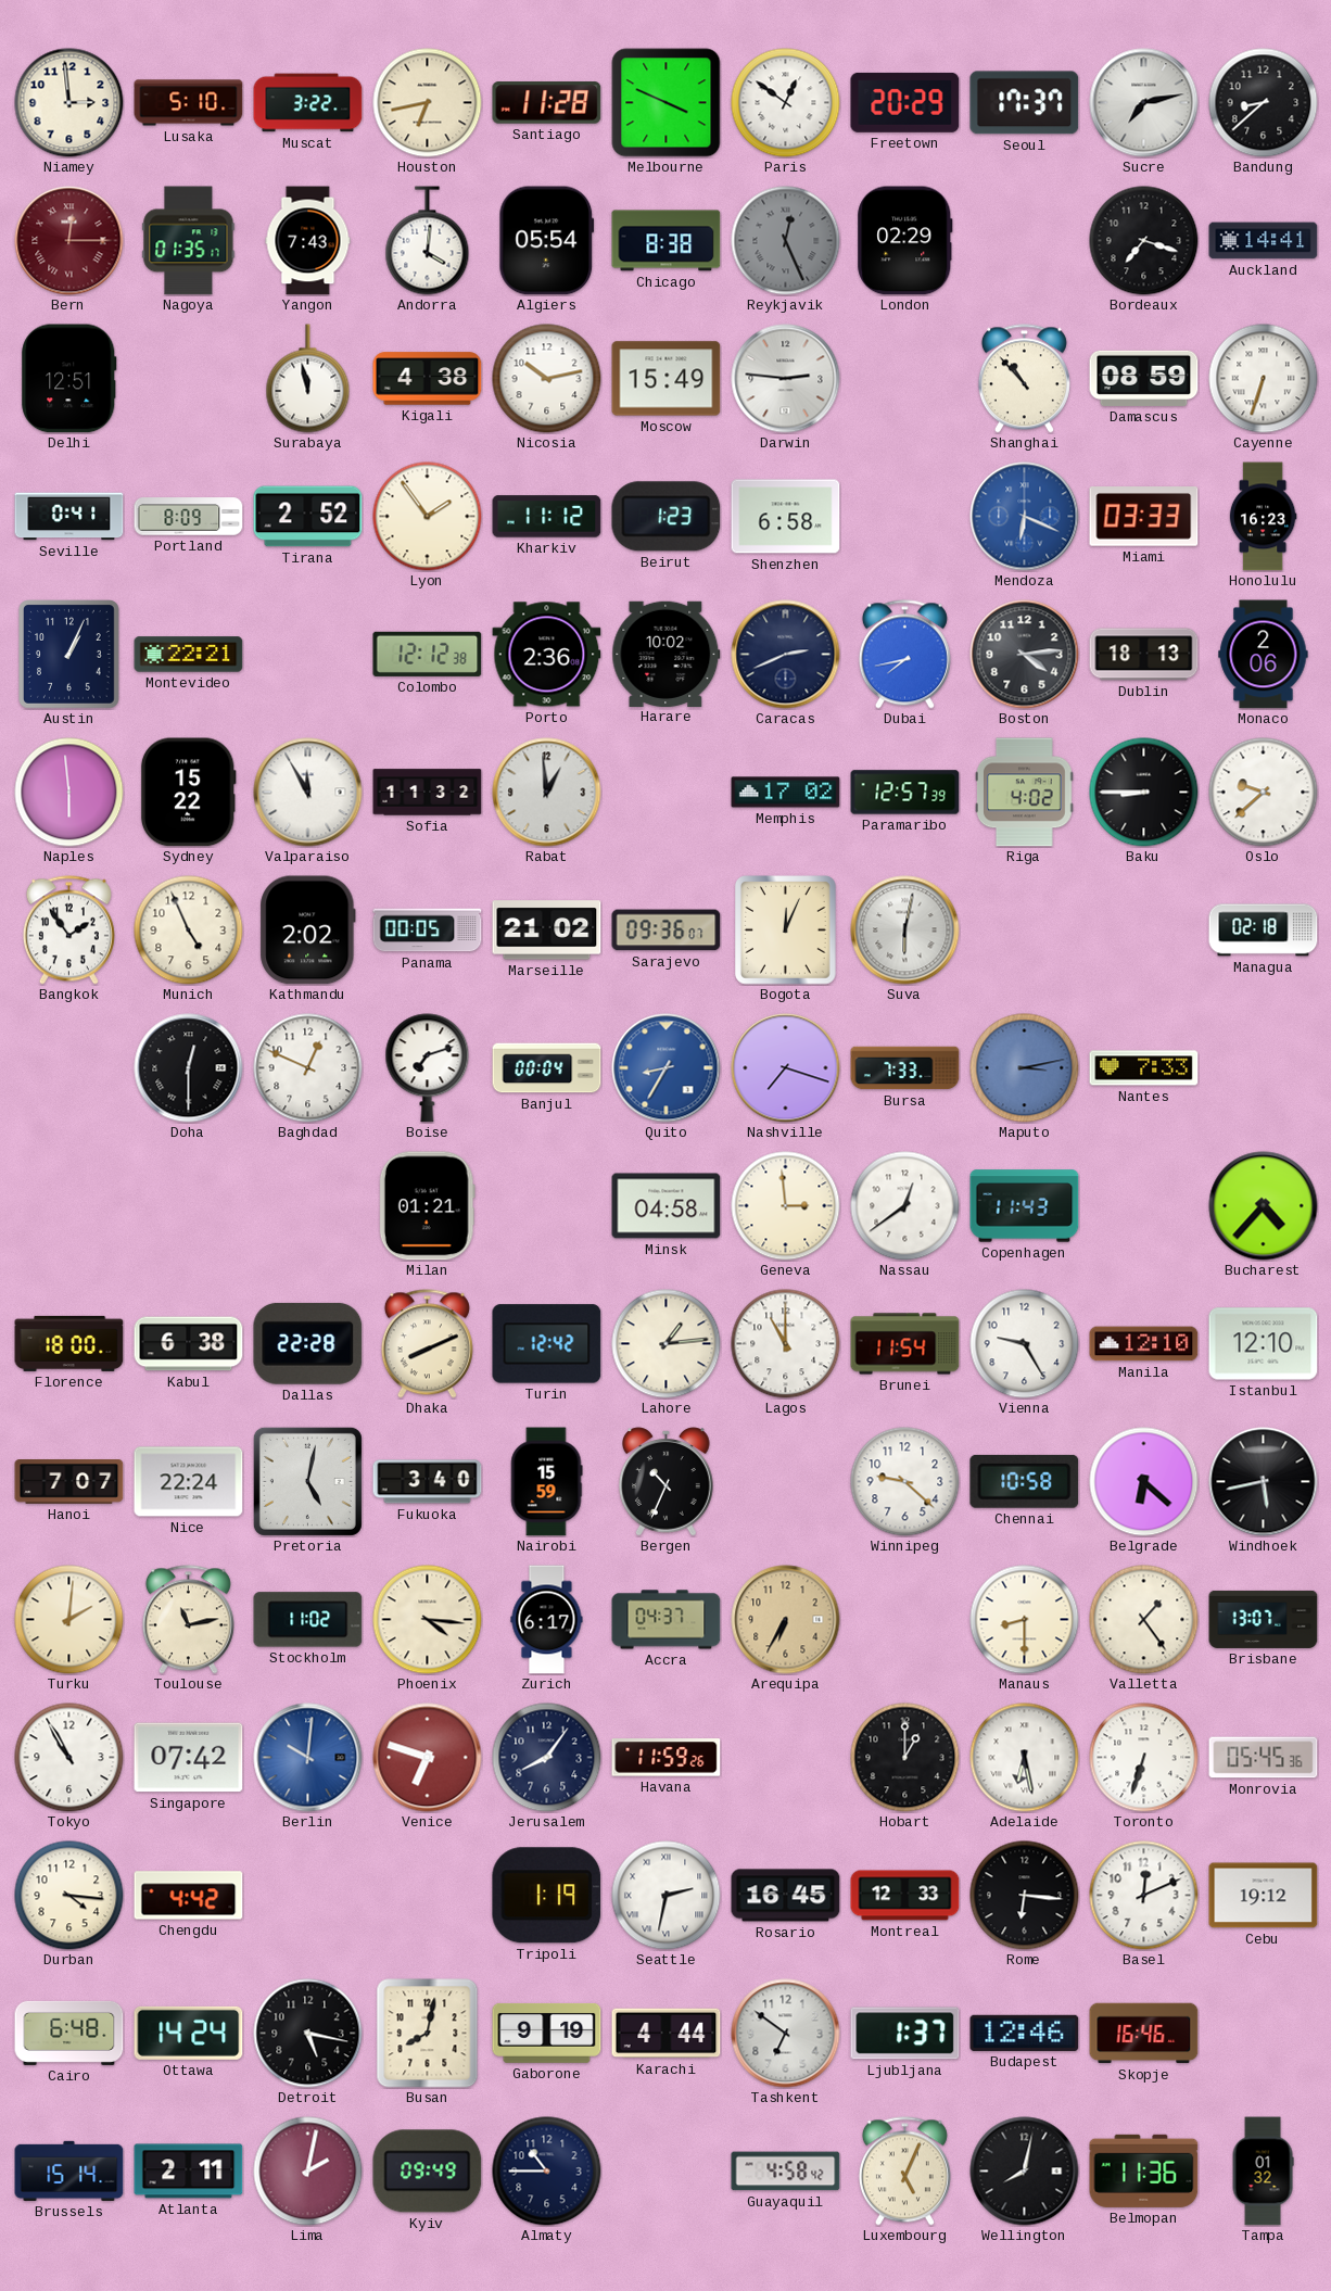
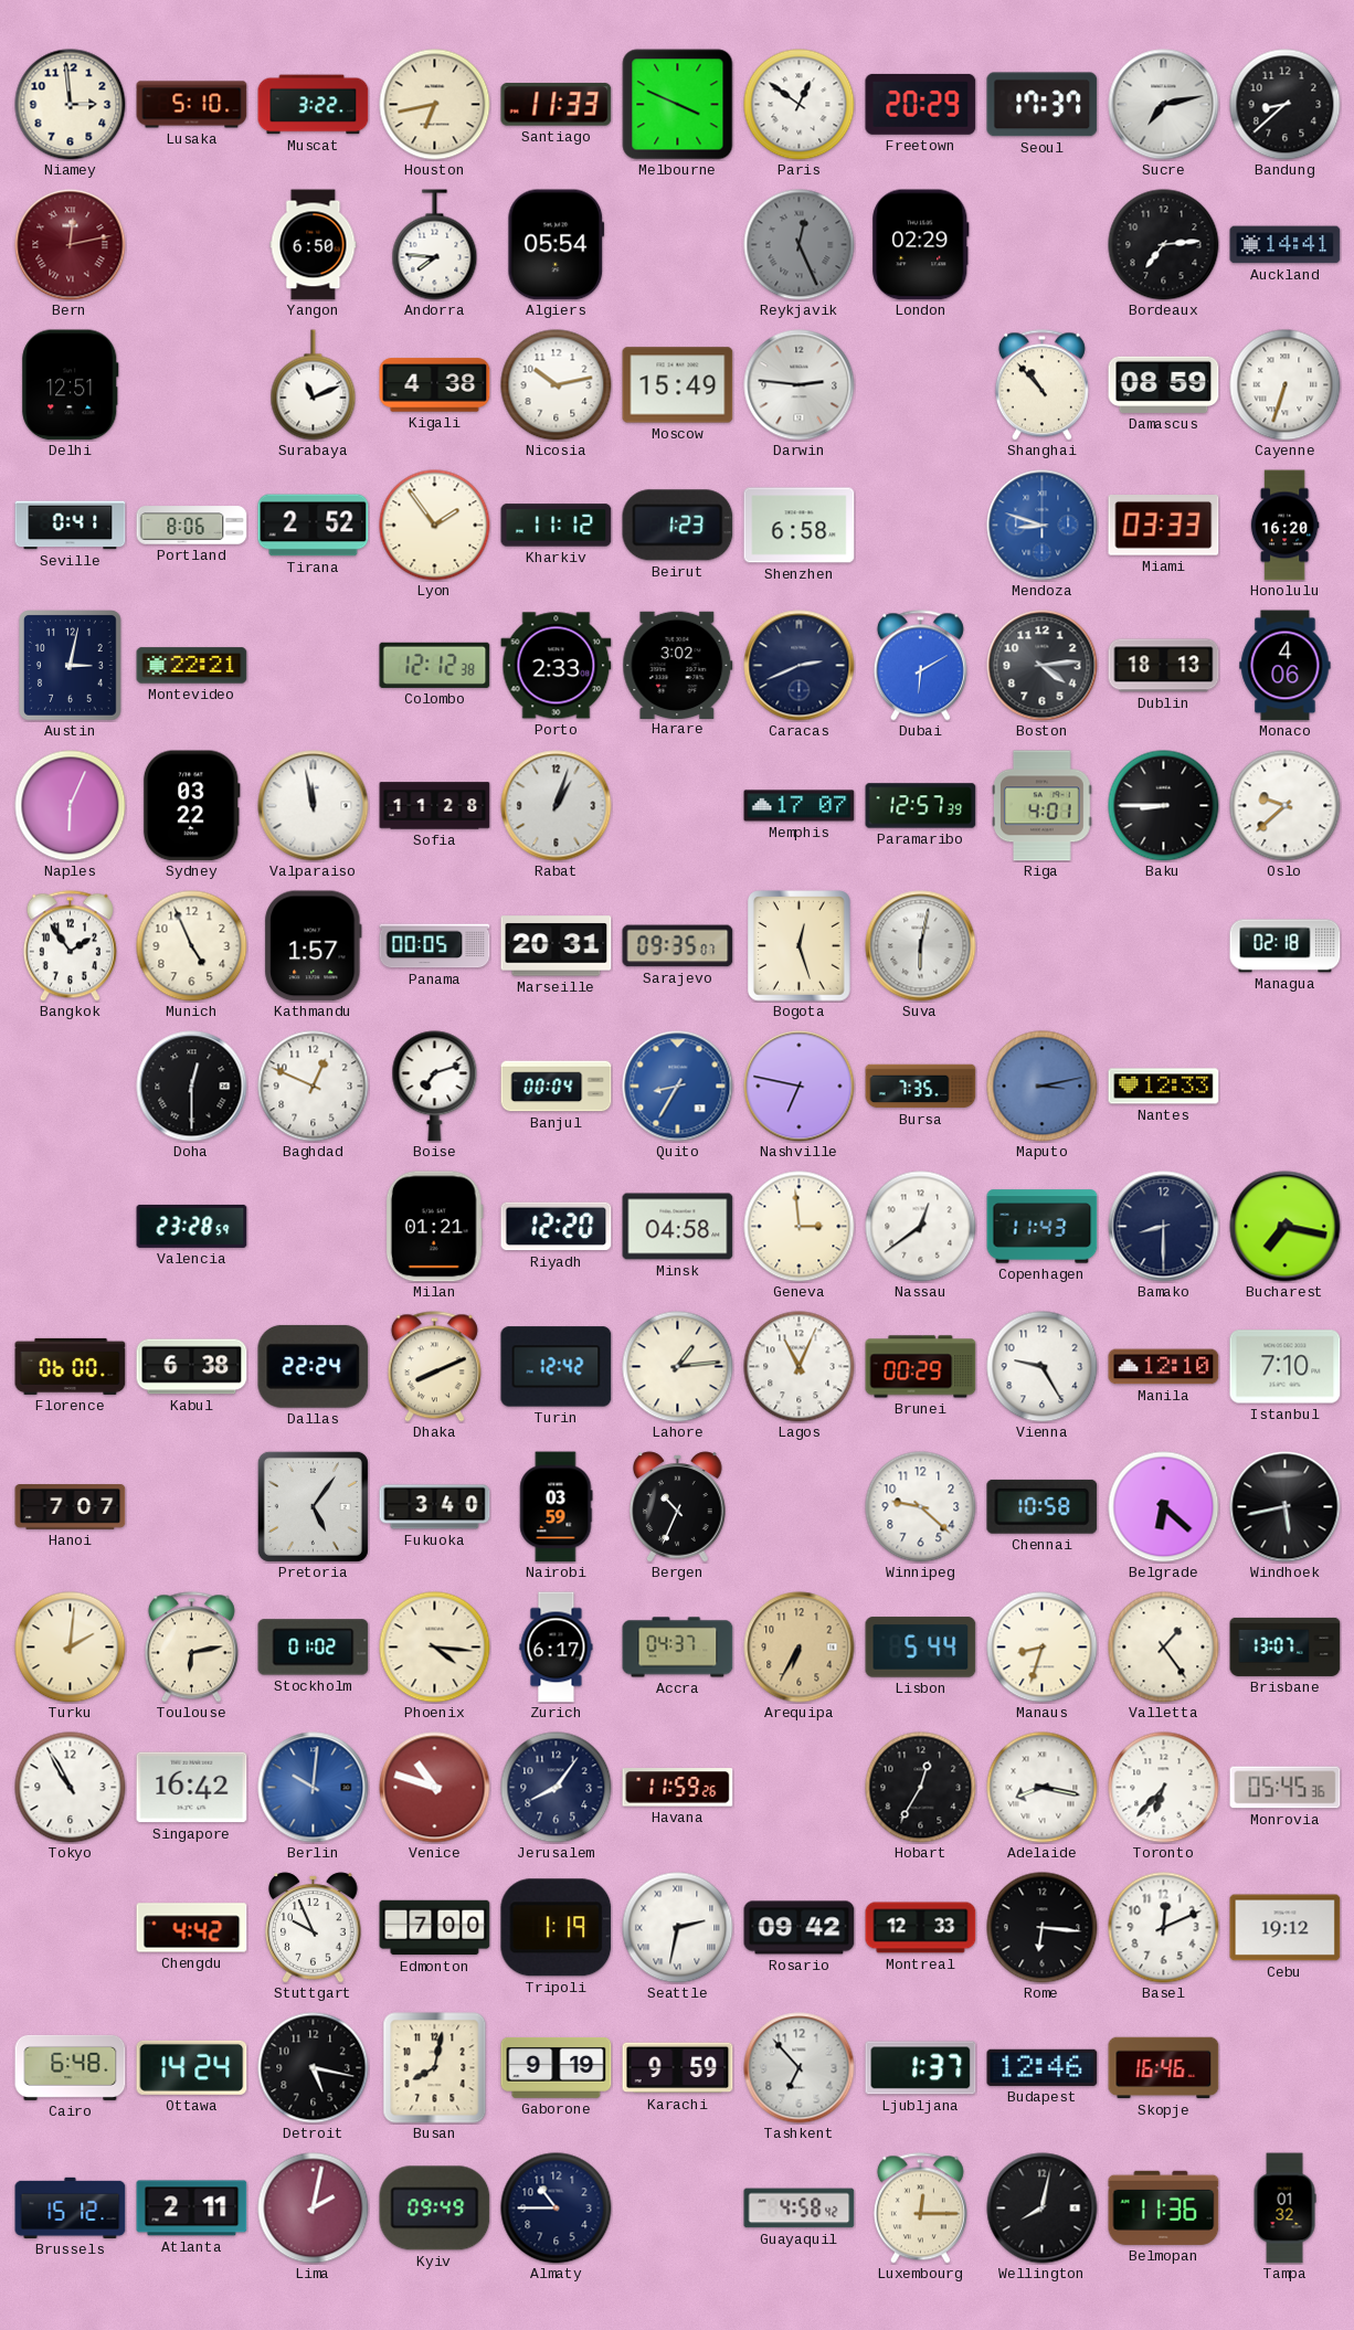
Santiago: 11:28 -> 11:33 (557, 105)
Bern: 12:15 -> 12:13 (71, 245)
Nagoya: 01:35 -> none (189, 241)
Yangon: 7:43 -> 6:50 (314, 245)
Andorra: 4:01 -> 7:46 (435, 245)
Chicago: 8:38 -> none (667, 241)
Bordeaux: 7:18 -> 7:14 (1164, 245)
Surabaya: 11:58 -> 11:11 (314, 385)
Portland: 8:09 -> 8:06 (192, 526)
Mendoza: 6:19 -> 8:48 (1043, 526)
Honolulu: 16:23 -> 16:20 (1284, 526)
Austin: 1:04 -> 3:02 (71, 666)
Porto: 2:36 -> 2:33 (557, 666)
Harare: 10:02 -> 3:02 (678, 665)
Dubai: 7:43 -> 6:10 (920, 666)
Monaco: 2:06 -> 4:06 (1286, 666)
Naples: 5:59 -> 6:04 (71, 806)
Sydney: 15:22 -> 03:22 (191, 806)
Valparaiso: 11:55 -> 11:58 (314, 806)
Sofia: 11:32 -> 11:28 (435, 806)
Rabat: 12:59 -> 1:03 (557, 806)
Memphis: 17:02 -> 17:07 (800, 806)
Riga: 4:02 -> 4:01 (1043, 806)
Kathmandu: 2:02 -> 1:57 (314, 946)
Marseille: 21:02 -> 20:31 (557, 946)
Sarajevo: 09:36 -> 09:35 (678, 946)
Bogota: 12:04 -> 12:27 (800, 946)
Nashville: 7:18 -> 6:47 (800, 1087)
Bursa: 7:33 -> 7:35 (921, 1087)
Nantes: 7:33 -> 12:33 (1164, 1087)
Valencia: none -> 23:28 (192, 1226)
Riyadh: none -> 12:20 (557, 1227)
Bamako: none -> 8:30 (1164, 1227)
Bucharest: 4:37 -> 7:17 (1286, 1227)
Florence: 18:00 -> 06:00 (71, 1366)
Dallas: 22:28 -> 22:24 (314, 1366)
Lagos: 11:00 -> 11:04 (800, 1367)
Brunei: 11:54 -> 00:29 (921, 1367)
Istanbul: 12:10 -> 7:10 (1286, 1367)
Nice: 22:24 -> none (189, 1482)
Pretoria: 5:02 -> 5:06 (313, 1506)
Nairobi: 15:59 -> 03:59 (556, 1507)
Toulouse: 11:13 -> 6:13 (191, 1648)
Stockholm: 11:02 -> 01:02 (314, 1648)
Lisbon: none -> 5:44 (921, 1648)
Manaus: 8:30 -> 8:33 (1043, 1648)
Singapore: 07:42 -> 16:42 (192, 1788)
Venice: 6:48 -> 10:48 (435, 1788)
Hobart: 1:00 -> 12:35 (921, 1788)
Adelaide: 6:28 -> 8:17 (1043, 1788)
Toronto: 6:33 -> 6:37 (1164, 1788)
Durban: 4:16 -> none (69, 1896)
Stuttgart: none -> 9:56 (314, 1928)
Edmonton: none -> 7:00 (435, 1928)
Rosario: 16:45 -> 09:42 (800, 1928)
Karachi: 4:44 -> 9:59 (678, 2068)
Tashkent: 6:51 -> 6:53 (800, 2068)
Brussels: 15:14 -> 15:12 (71, 2207)
Luxembourg: 5:04 -> 12:15 (920, 2209)
